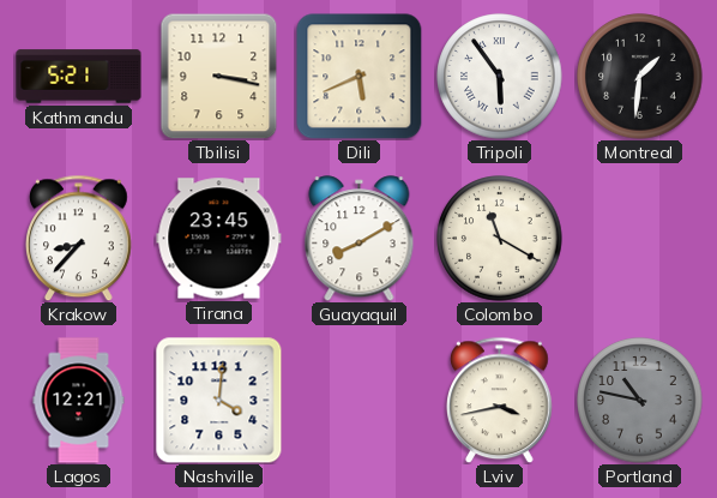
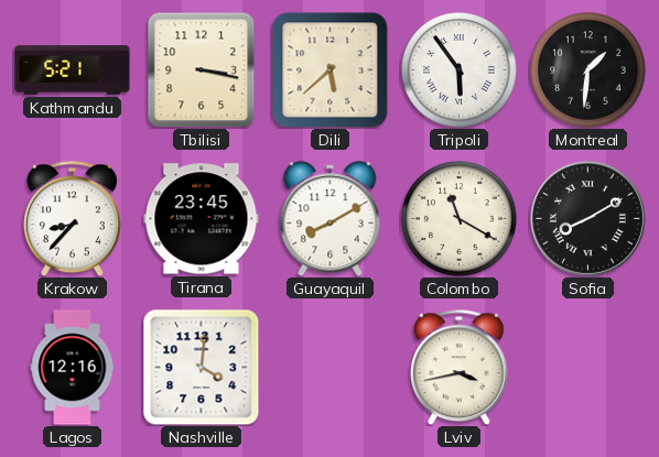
Dili: 5:41 -> 5:38 (329, 69)
Sofia: none -> 8:10 (587, 218)
Lagos: 12:21 -> 12:16 (73, 368)
Portland: 10:47 -> none (640, 401)
